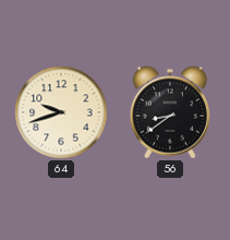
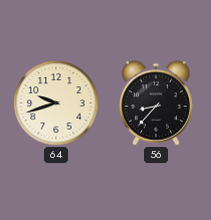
56: 8:39 -> 8:37 (156, 103)
